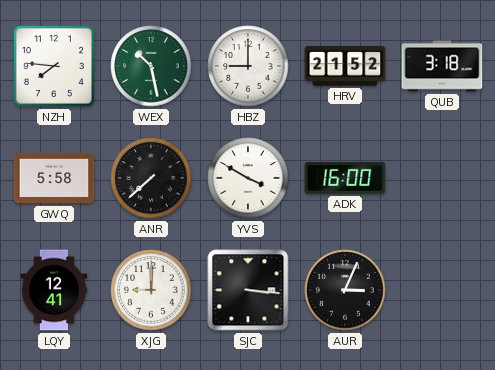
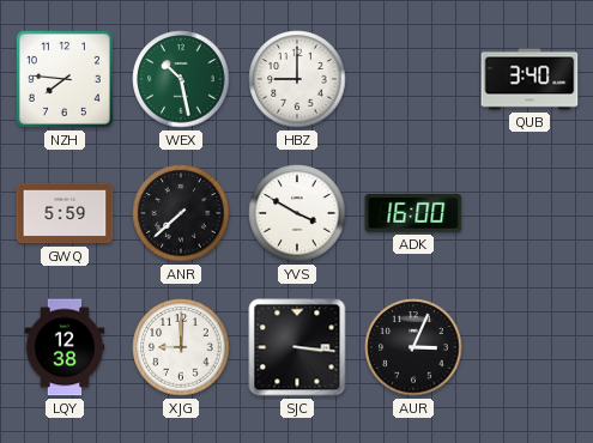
HRV: 21:52 -> none (345, 66)
QUB: 3:18 -> 3:40 (530, 79)
GWQ: 5:58 -> 5:59 (65, 213)
LQY: 12:41 -> 12:38 (65, 347)
